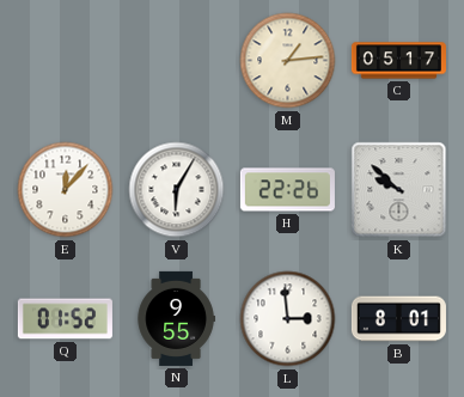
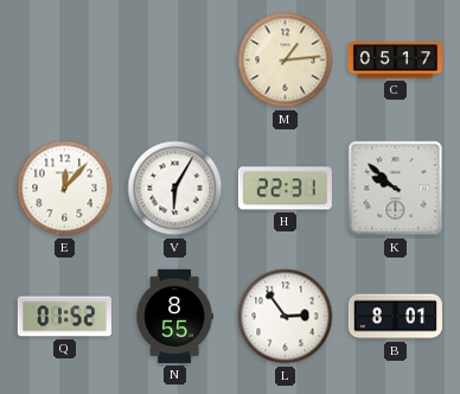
H: 22:26 -> 22:31 (285, 189)
N: 9:55 -> 8:55 (174, 316)
L: 2:59 -> 2:54 (286, 317)
